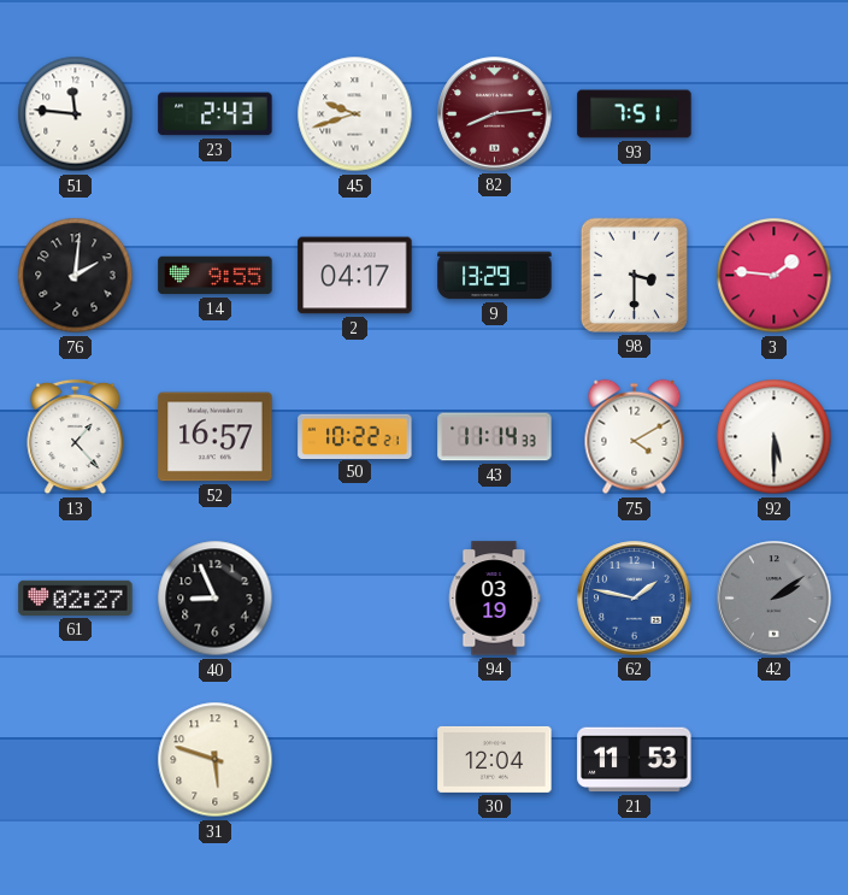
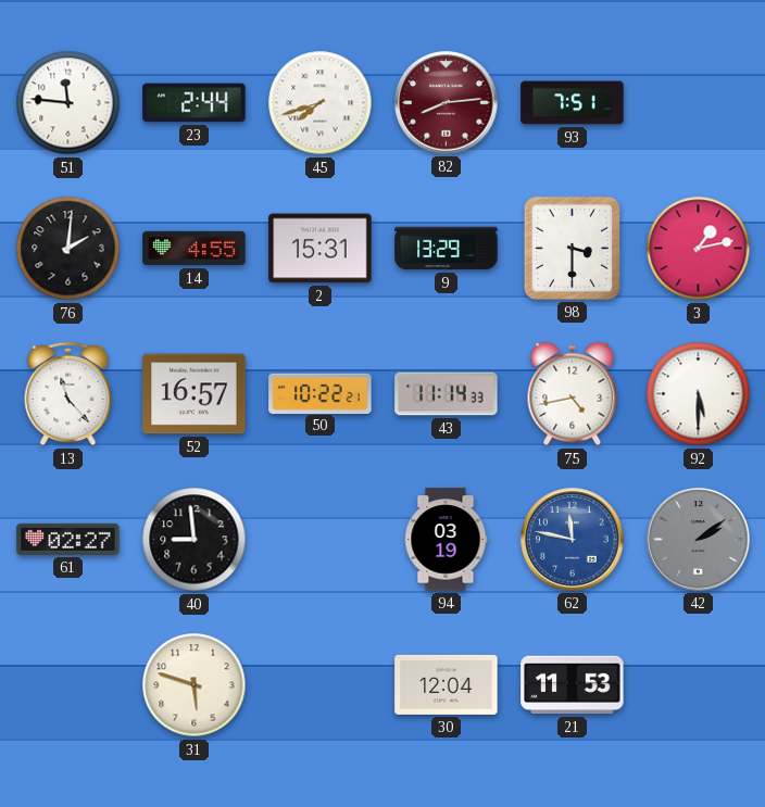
23: 2:43 -> 2:44 (195, 103)
45: 9:42 -> 7:42 (321, 103)
14: 9:55 -> 4:55 (195, 249)
2: 04:17 -> 15:31 (321, 249)
3: 1:46 -> 1:13 (699, 249)
13: 1:23 -> 11:23 (68, 394)
75: 4:10 -> 4:43 (573, 394)
40: 8:56 -> 8:59 (195, 540)
62: 1:47 -> 11:47 (573, 540)
